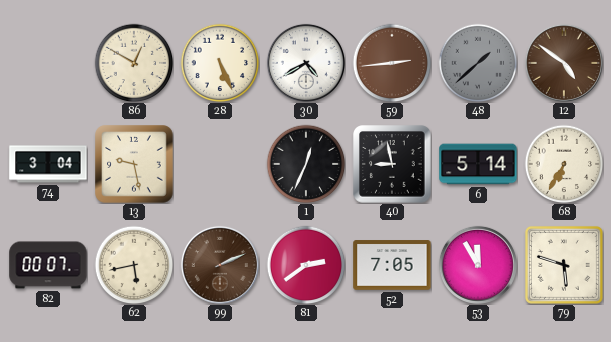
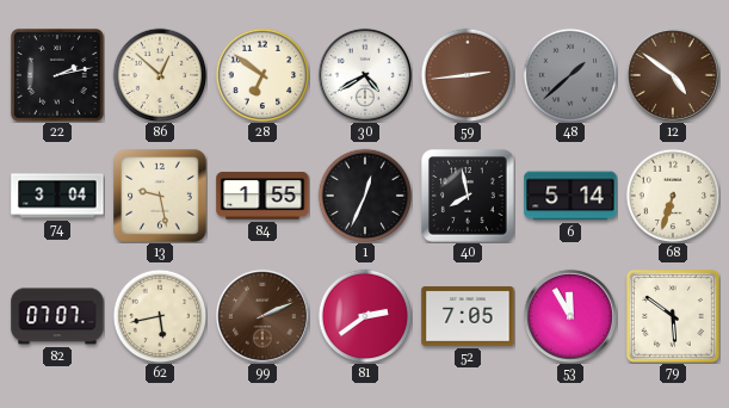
22: none -> 2:13 (57, 75)
86: 12:50 -> 12:52 (160, 75)
28: 5:26 -> 6:51 (262, 75)
84: none -> 1:55 (262, 196)
40: 8:58 -> 7:58 (468, 196)
68: 6:35 -> 6:33 (673, 196)
82: 00:07 -> 07:07 (57, 316)
79: 5:48 -> 5:51 (673, 316)
